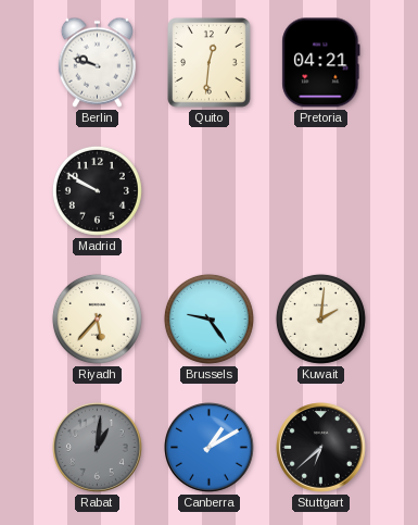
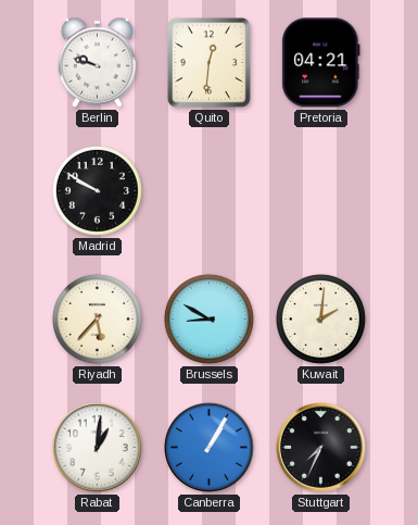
Brussels: 9:24 -> 8:50 (208, 318)
Rabat dial: grey -> white (98, 448)
Canberra: 1:10 -> 1:05 (210, 448)
Stuttgart: 6:38 -> 7:34 (321, 448)
